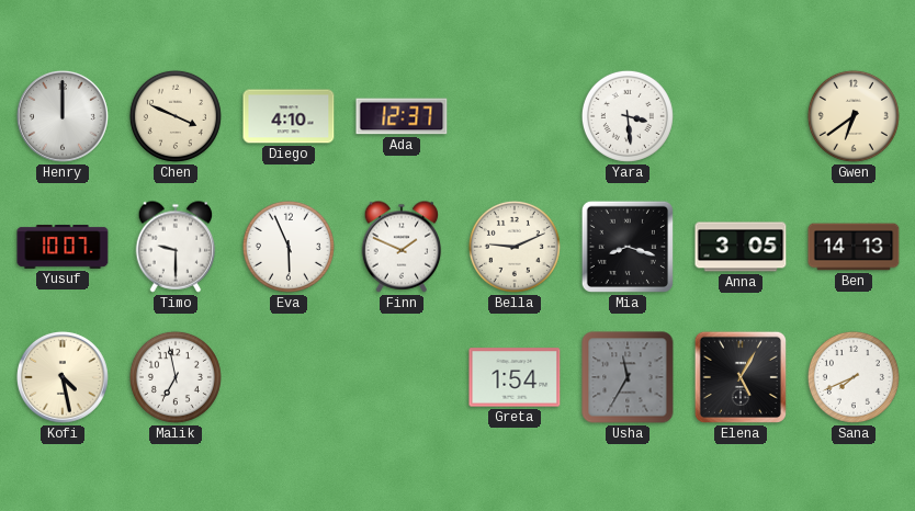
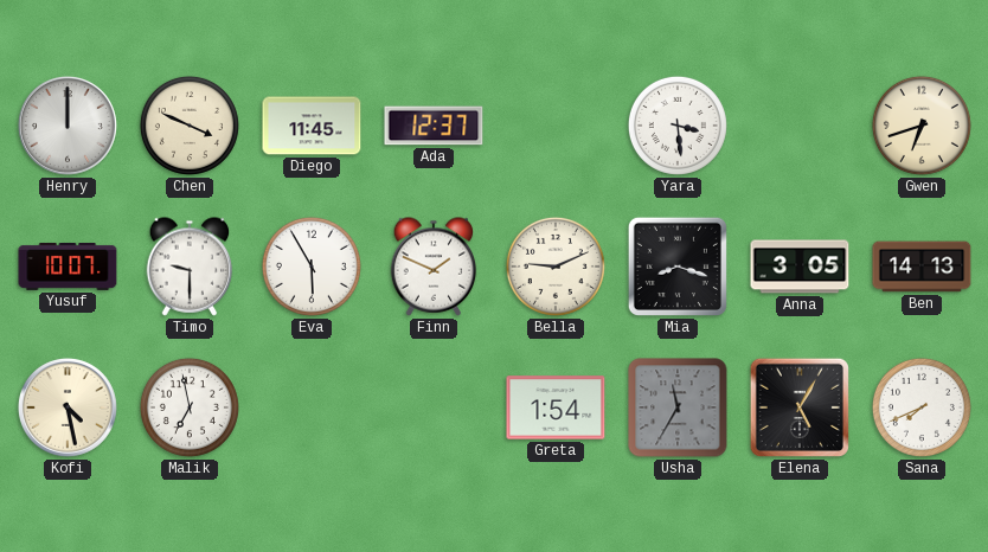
Diego: 4:10 -> 11:45 (312, 126)
Gwen: 6:39 -> 6:42 (922, 126)
Eva: 5:56 -> 5:55 (312, 267)
